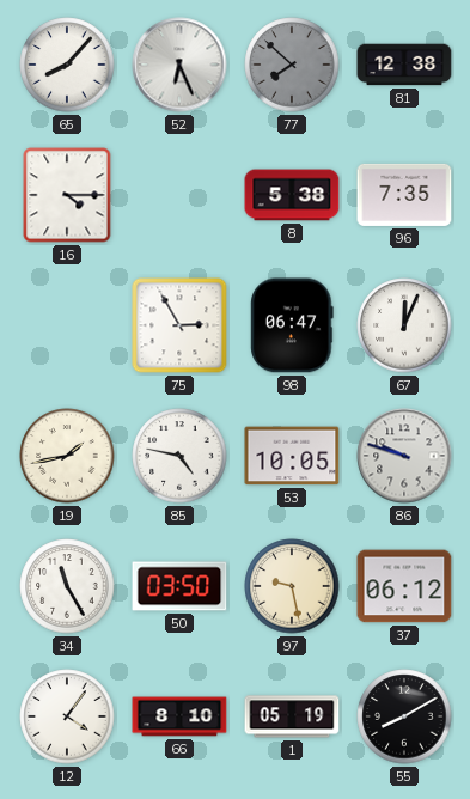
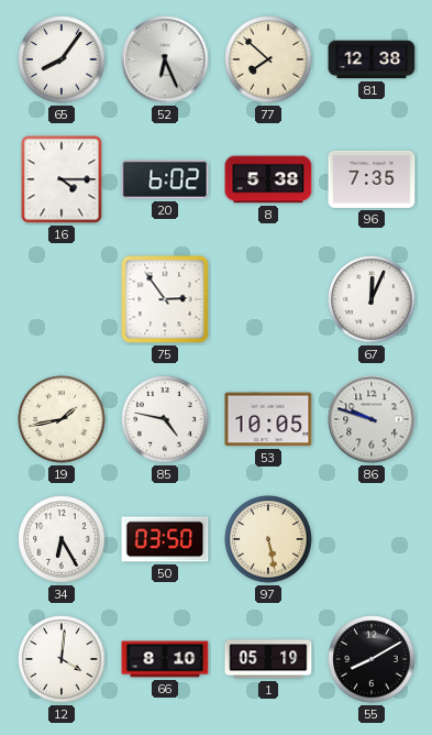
65: 8:07 -> 8:06 (62, 59)
77 dial: grey -> cream (268, 59)
20: none -> 6:02 (165, 179)
75: 2:55 -> 2:54 (165, 299)
98: 06:47 -> none (292, 325)
34: 11:25 -> 6:25 (62, 539)
97: 9:28 -> 5:28 (268, 539)
37: 06:12 -> none (404, 586)
12: 4:06 -> 4:01 (62, 659)
